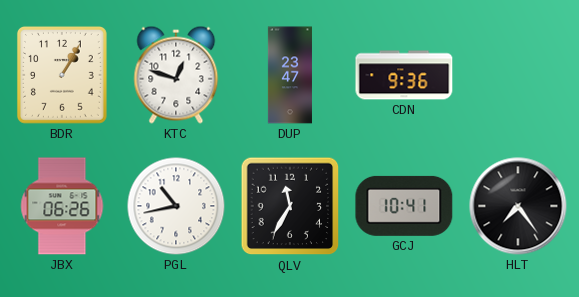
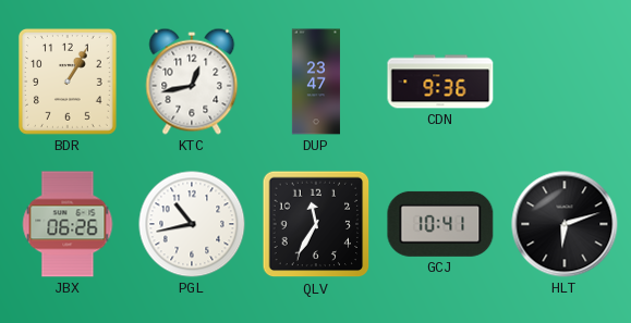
KTC: 12:48 -> 12:43 (192, 82)
HLT: 7:24 -> 6:12 (565, 224)
